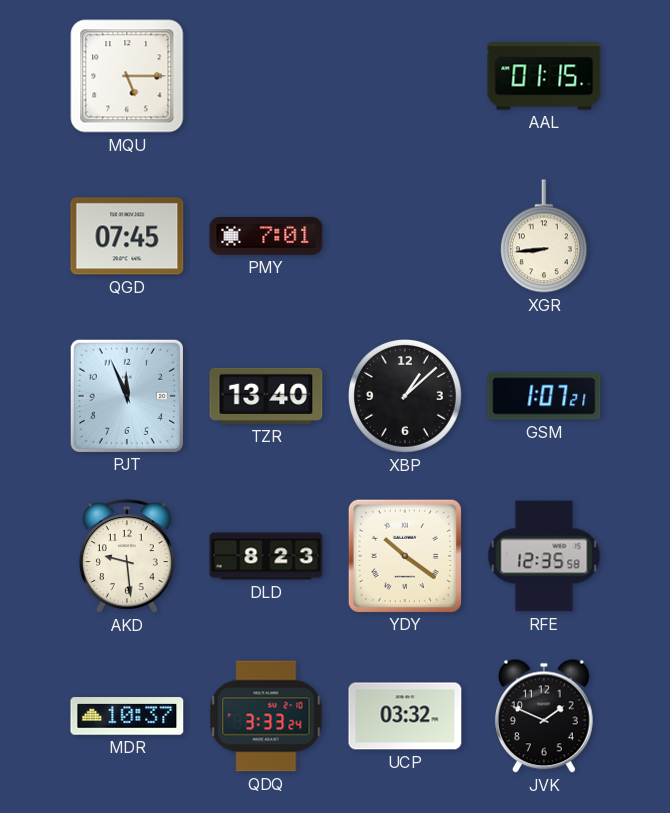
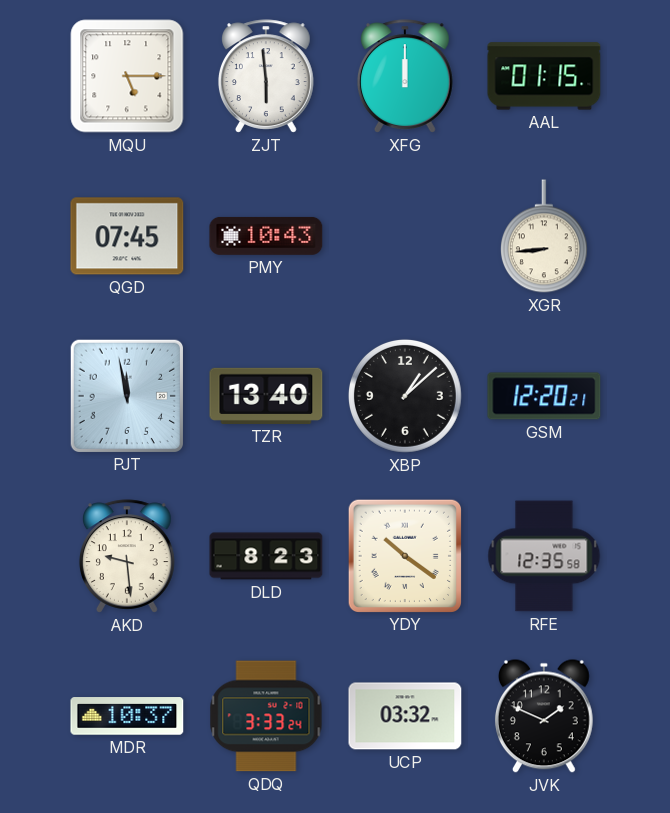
ZJT: none -> 5:59 (266, 76)
XFG: none -> 12:00 (405, 76)
PMY: 7:01 -> 10:43 (266, 236)
PJT: 11:56 -> 11:58 (126, 395)
GSM: 1:07 -> 12:20 (544, 396)
